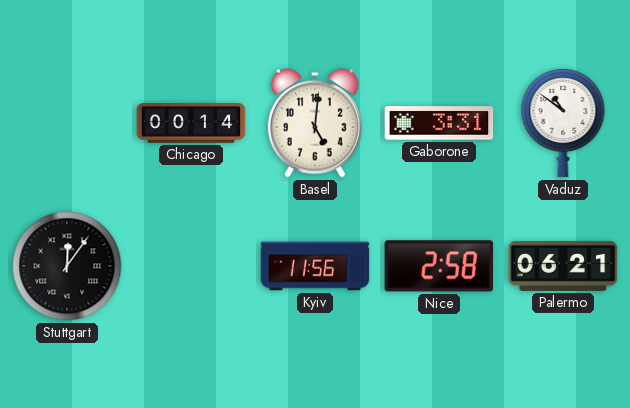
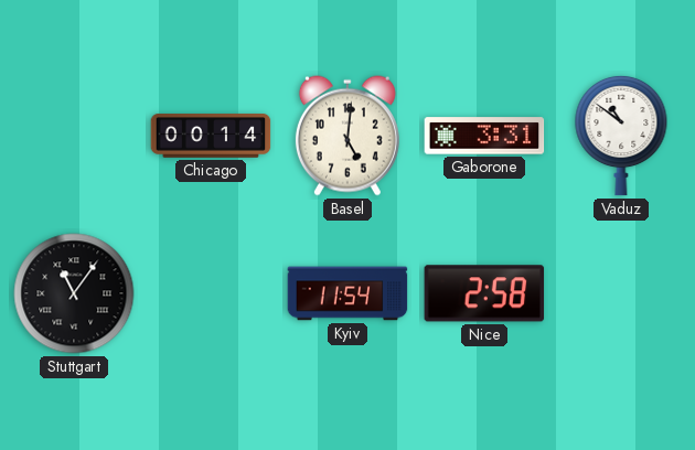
Stuttgart: 12:06 -> 11:06 (74, 293)
Kyiv: 11:56 -> 11:54 (347, 293)
Palermo: 06:21 -> none (563, 266)
